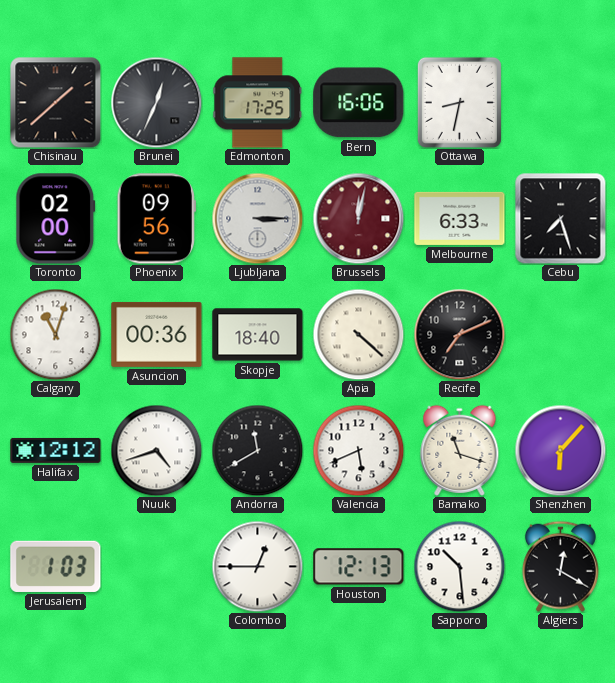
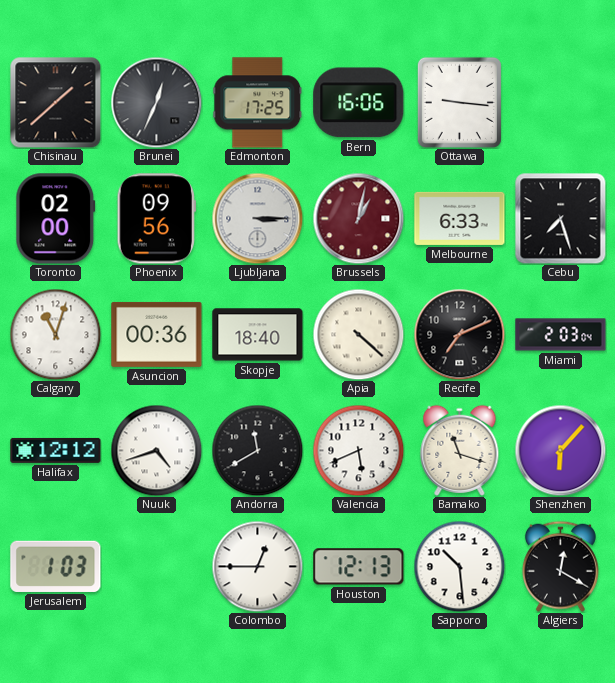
Ottawa: 8:32 -> 9:16 (459, 102)
Brussels: 12:02 -> 1:02 (358, 218)
Miami: none -> 2:03 (561, 335)
